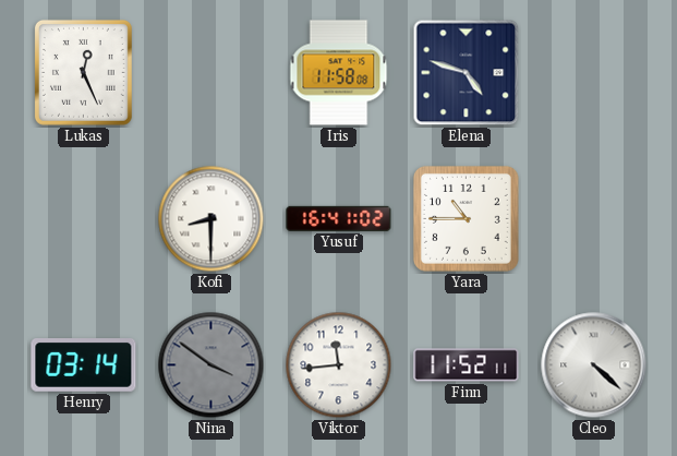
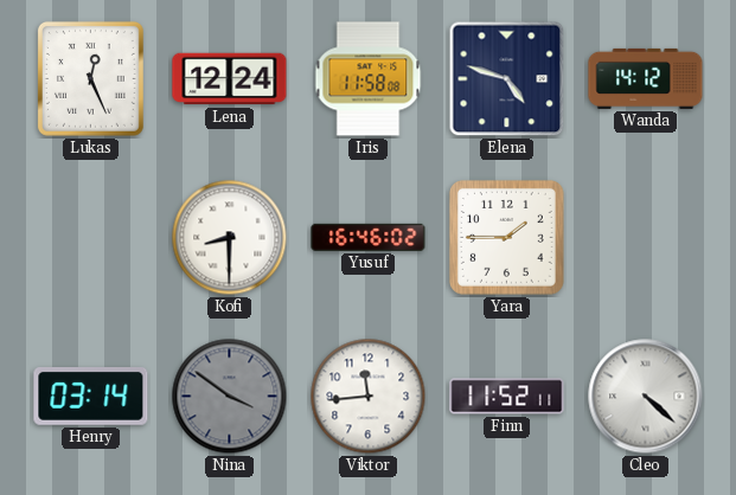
Lena: none -> 12:24 (230, 79)
Wanda: none -> 14:12 (646, 78)
Yusuf: 16:41 -> 16:46 (369, 237)
Yara: 10:45 -> 1:45 (506, 237)
